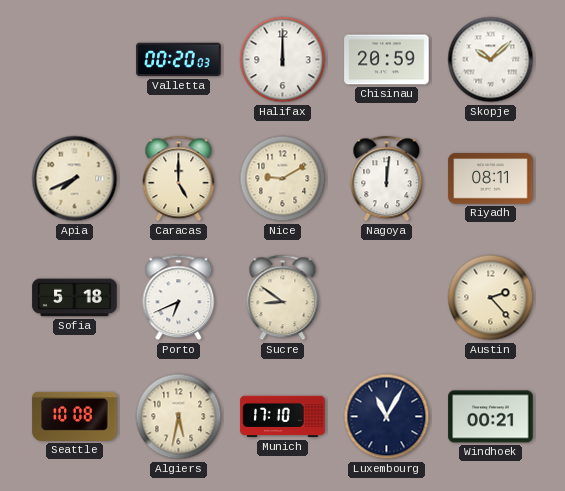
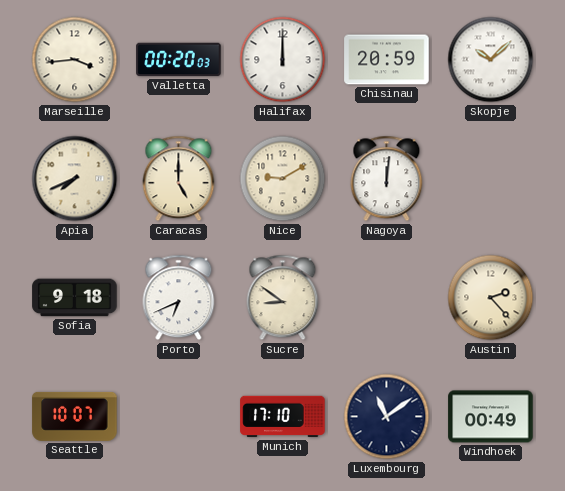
Marseille: none -> 3:44 (75, 60)
Riyadh: 08:11 -> none (491, 179)
Sofia: 5:18 -> 9:18 (75, 298)
Seattle: 10:08 -> 10:07 (75, 416)
Algiers: 5:32 -> none (179, 417)
Luxembourg: 11:05 -> 11:09 (387, 417)
Windhoek: 00:21 -> 00:49 (491, 417)
